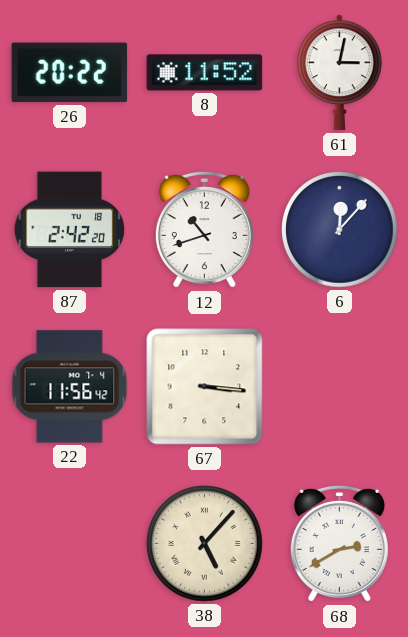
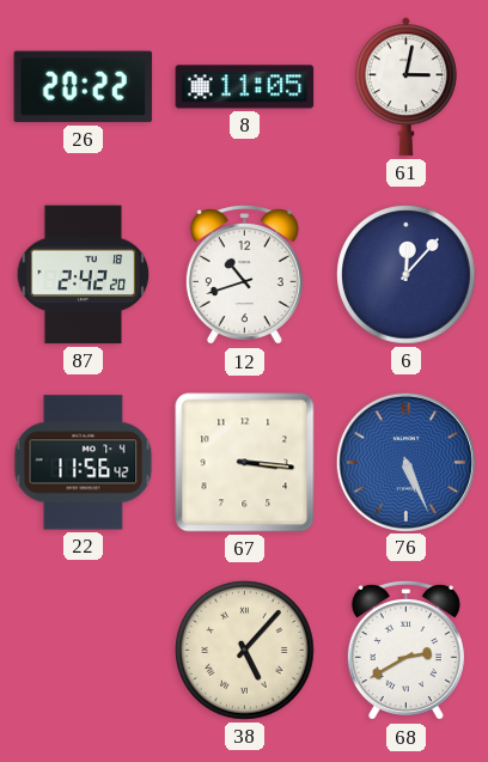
8: 11:52 -> 11:05 (245, 87)
76: none -> 5:26 (405, 462)
